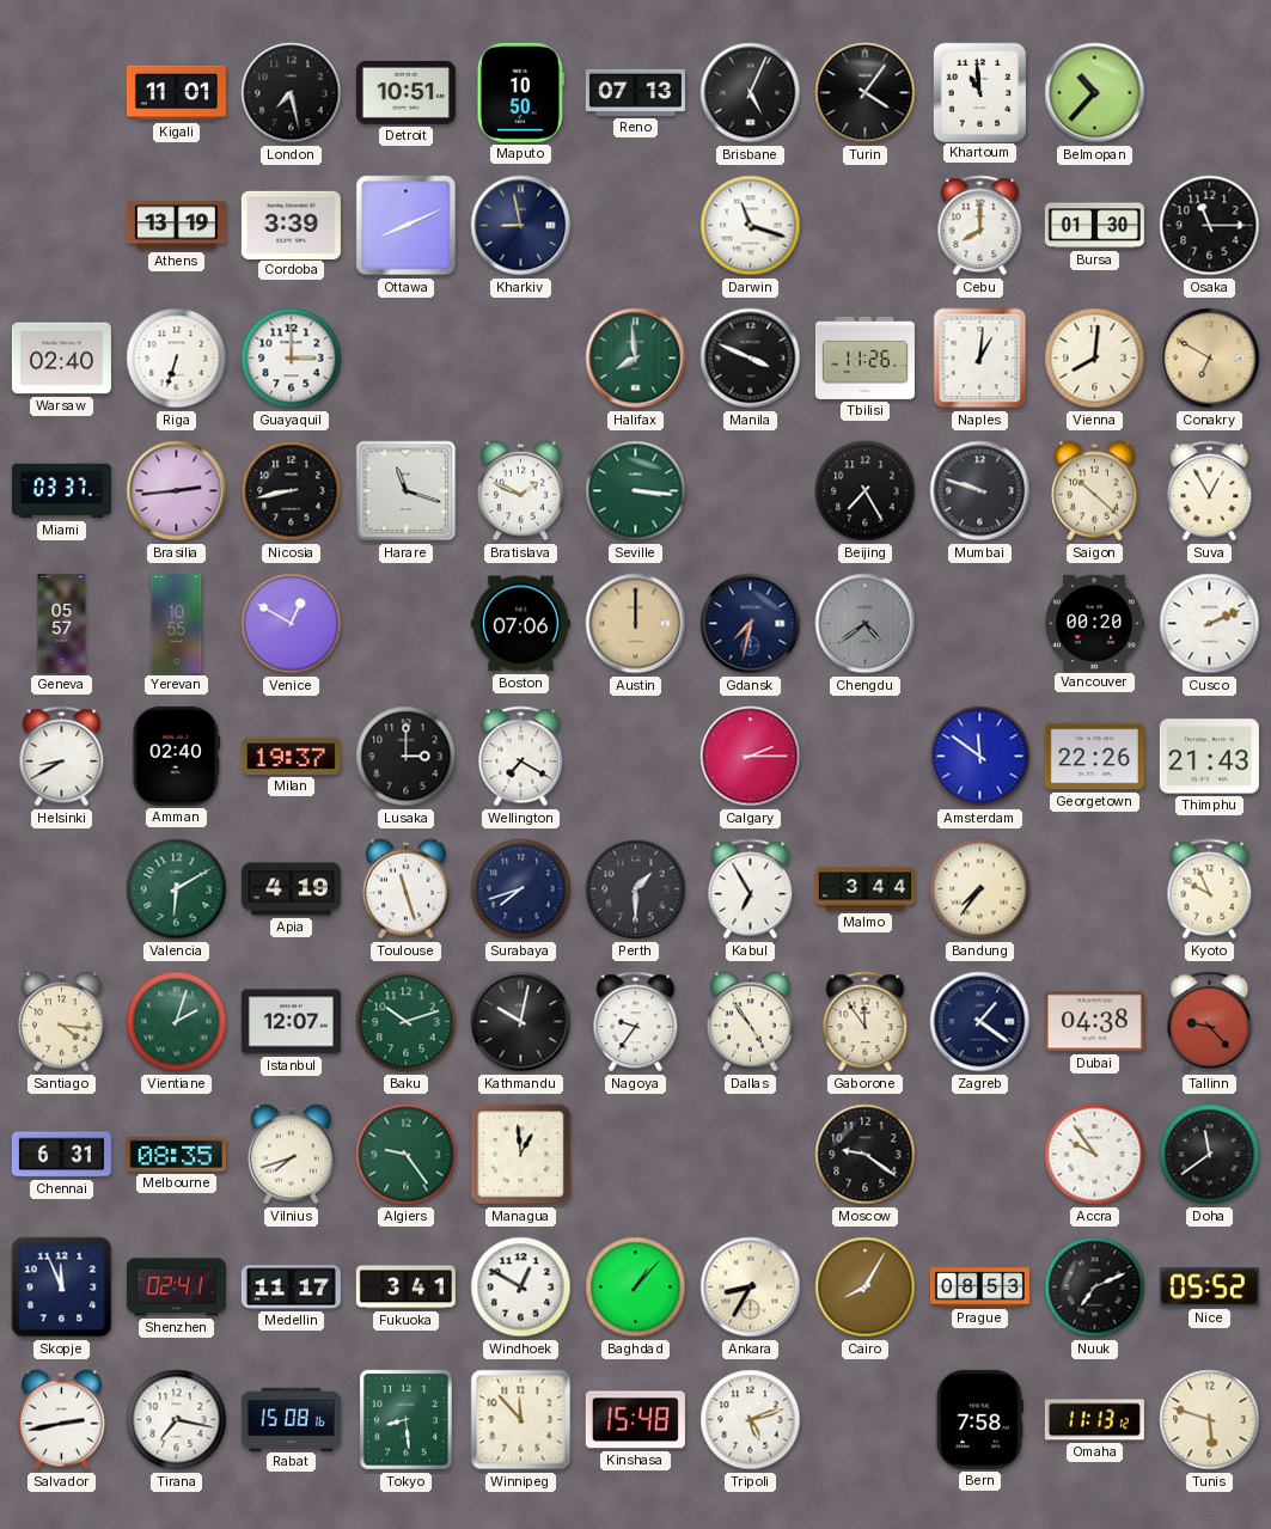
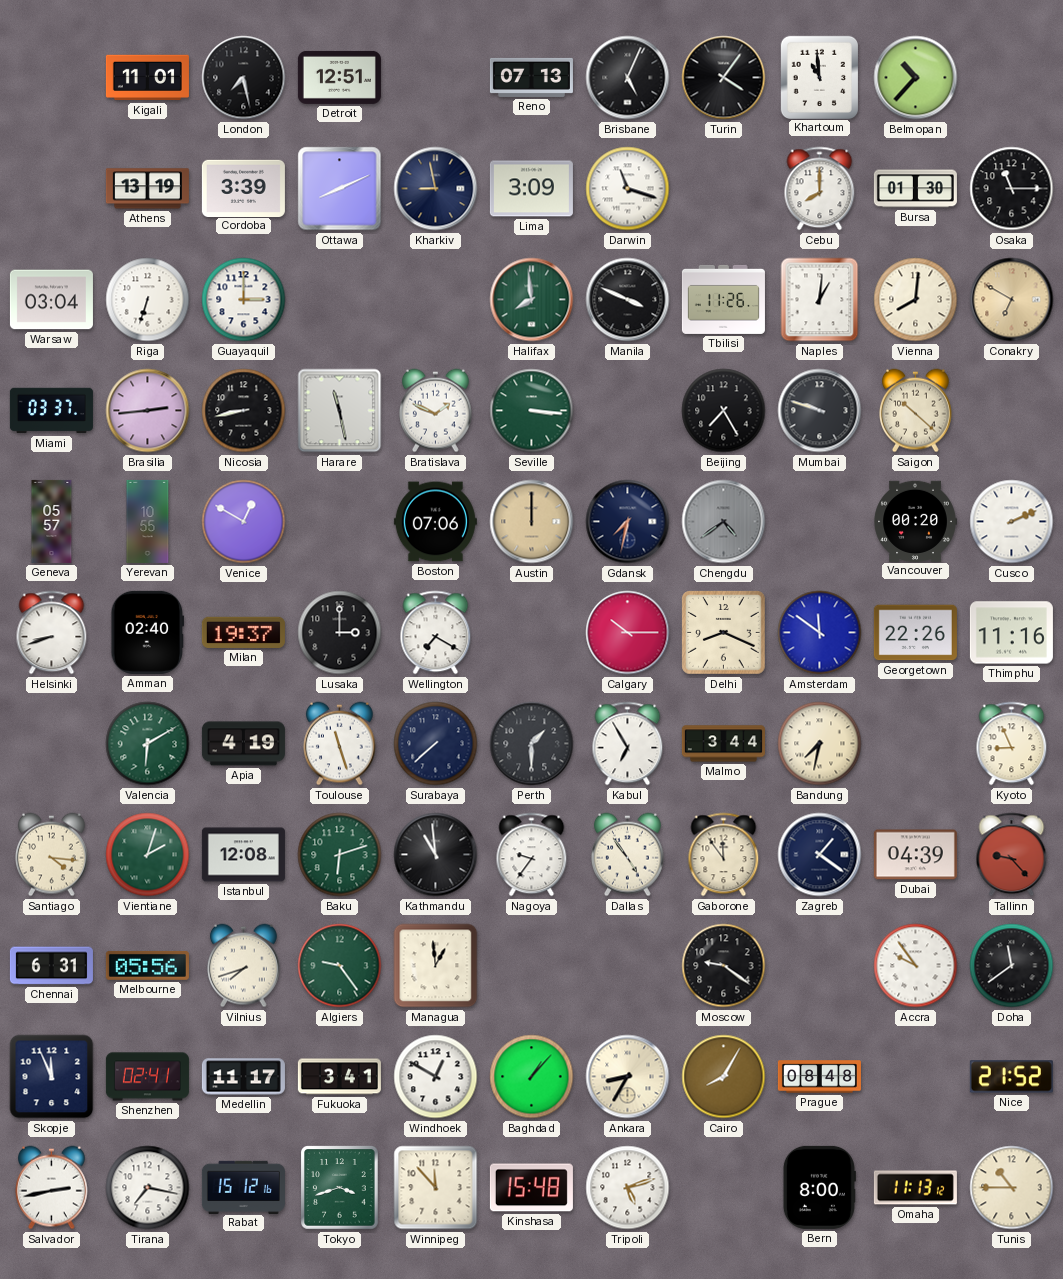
Detroit: 10:51 -> 12:51 (339, 77)
Maputo: 10:50 -> none (520, 92)
Lima: none -> 3:09 (531, 189)
Warsaw: 02:40 -> 03:04 (51, 300)
Harare: 11:18 -> 11:28 (340, 411)
Suva: 12:55 -> none (1210, 491)
Helsinki: 8:40 -> 8:42 (52, 633)
Calgary: 2:15 -> 10:15 (628, 633)
Delhi: none -> 8:19 (724, 633)
Thimphu: 21:43 -> 11:16 (1011, 633)
Surabaya: 7:42 -> 7:38 (436, 744)
Bandung: 7:36 -> 7:32 (820, 744)
Kyoto: 9:56 -> 8:56 (1012, 744)
Istanbul: 12:07 -> 12:08 (243, 855)
Baku: 10:12 -> 6:12 (340, 855)
Kathmandu: 10:02 -> 10:59 (436, 855)
Dubai: 04:38 -> 04:39 (915, 855)
Melbourne: 08:35 -> 05:56 (147, 965)
Prague: 08:53 -> 08:48 (819, 1077)
Nuuk: 7:11 -> none (1095, 1288)
Nice: 05:52 -> 21:52 (1011, 1077)
Rabat: 15:08 -> 15:12 (243, 1187)
Tokyo: 8:29 -> 3:42 (340, 1188)
Bern: 7:58 -> 8:00 (819, 1187)
Tunis: 5:48 -> 10:45 (1012, 1188)
